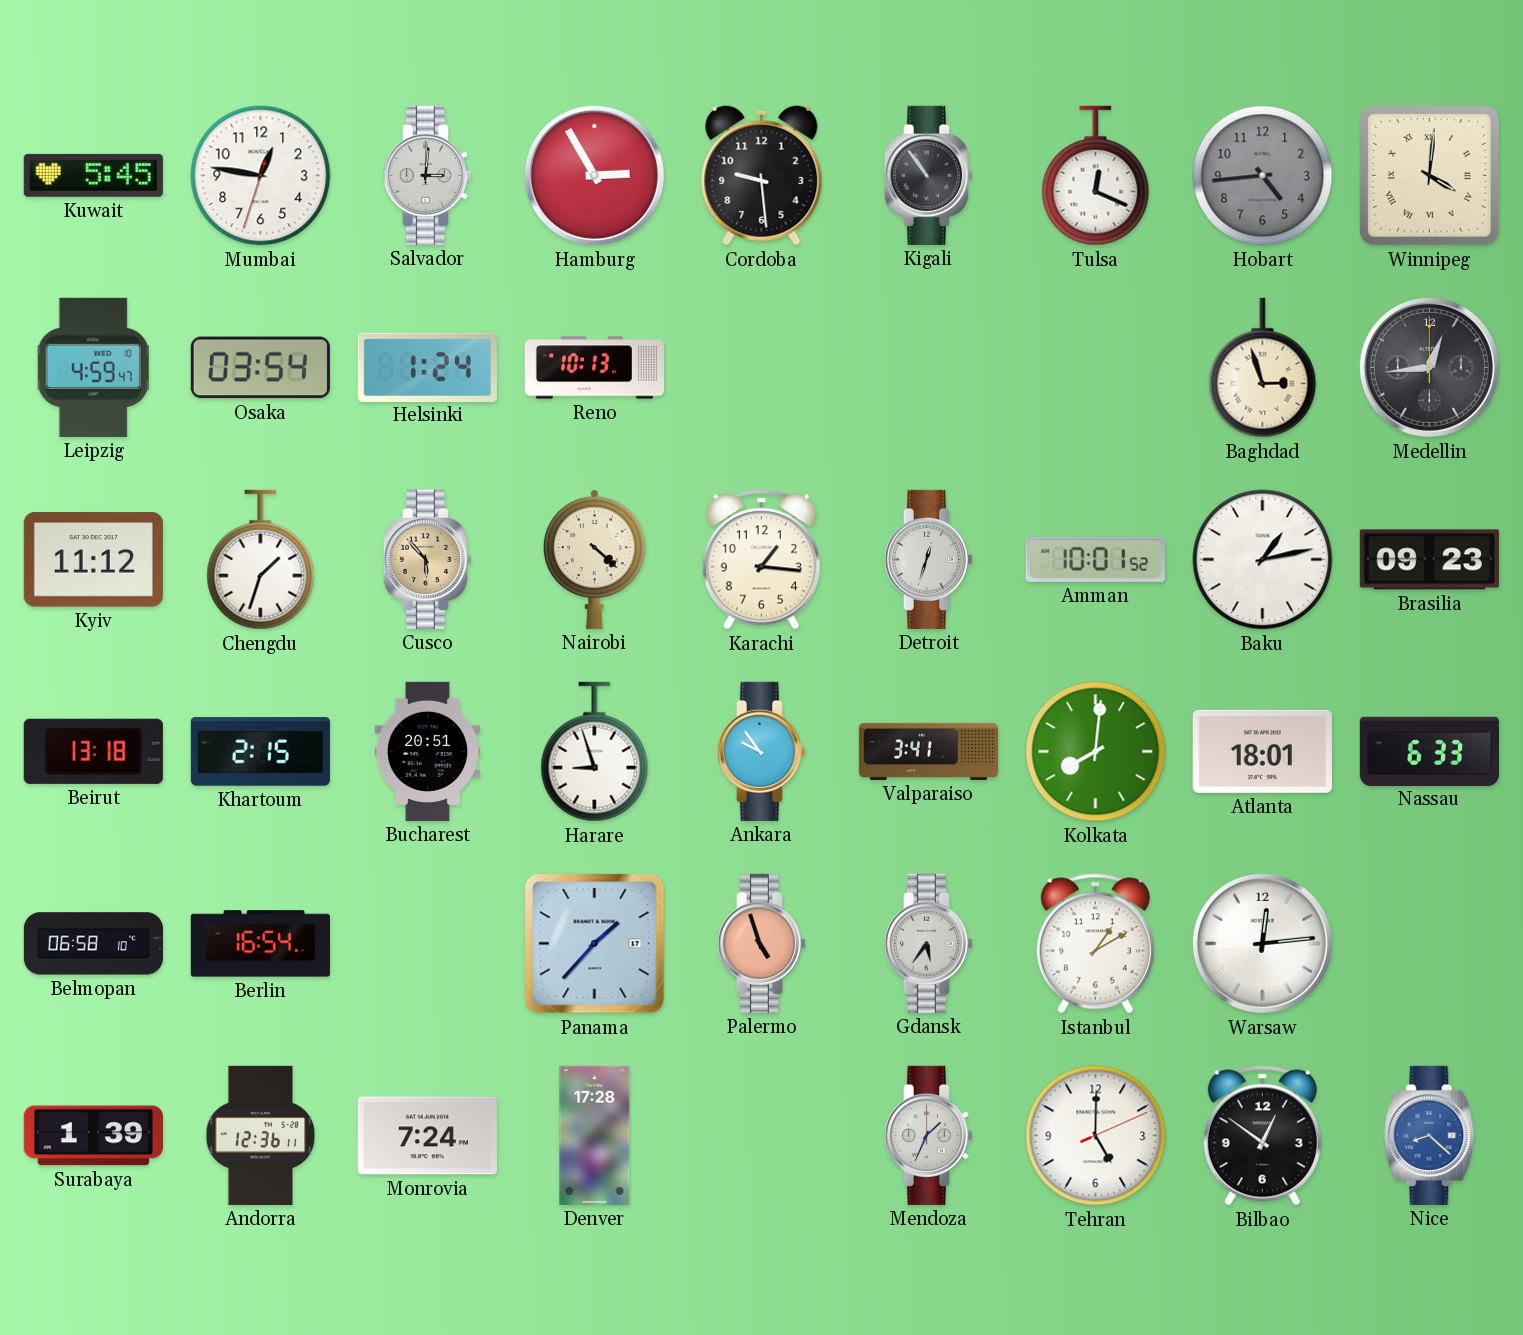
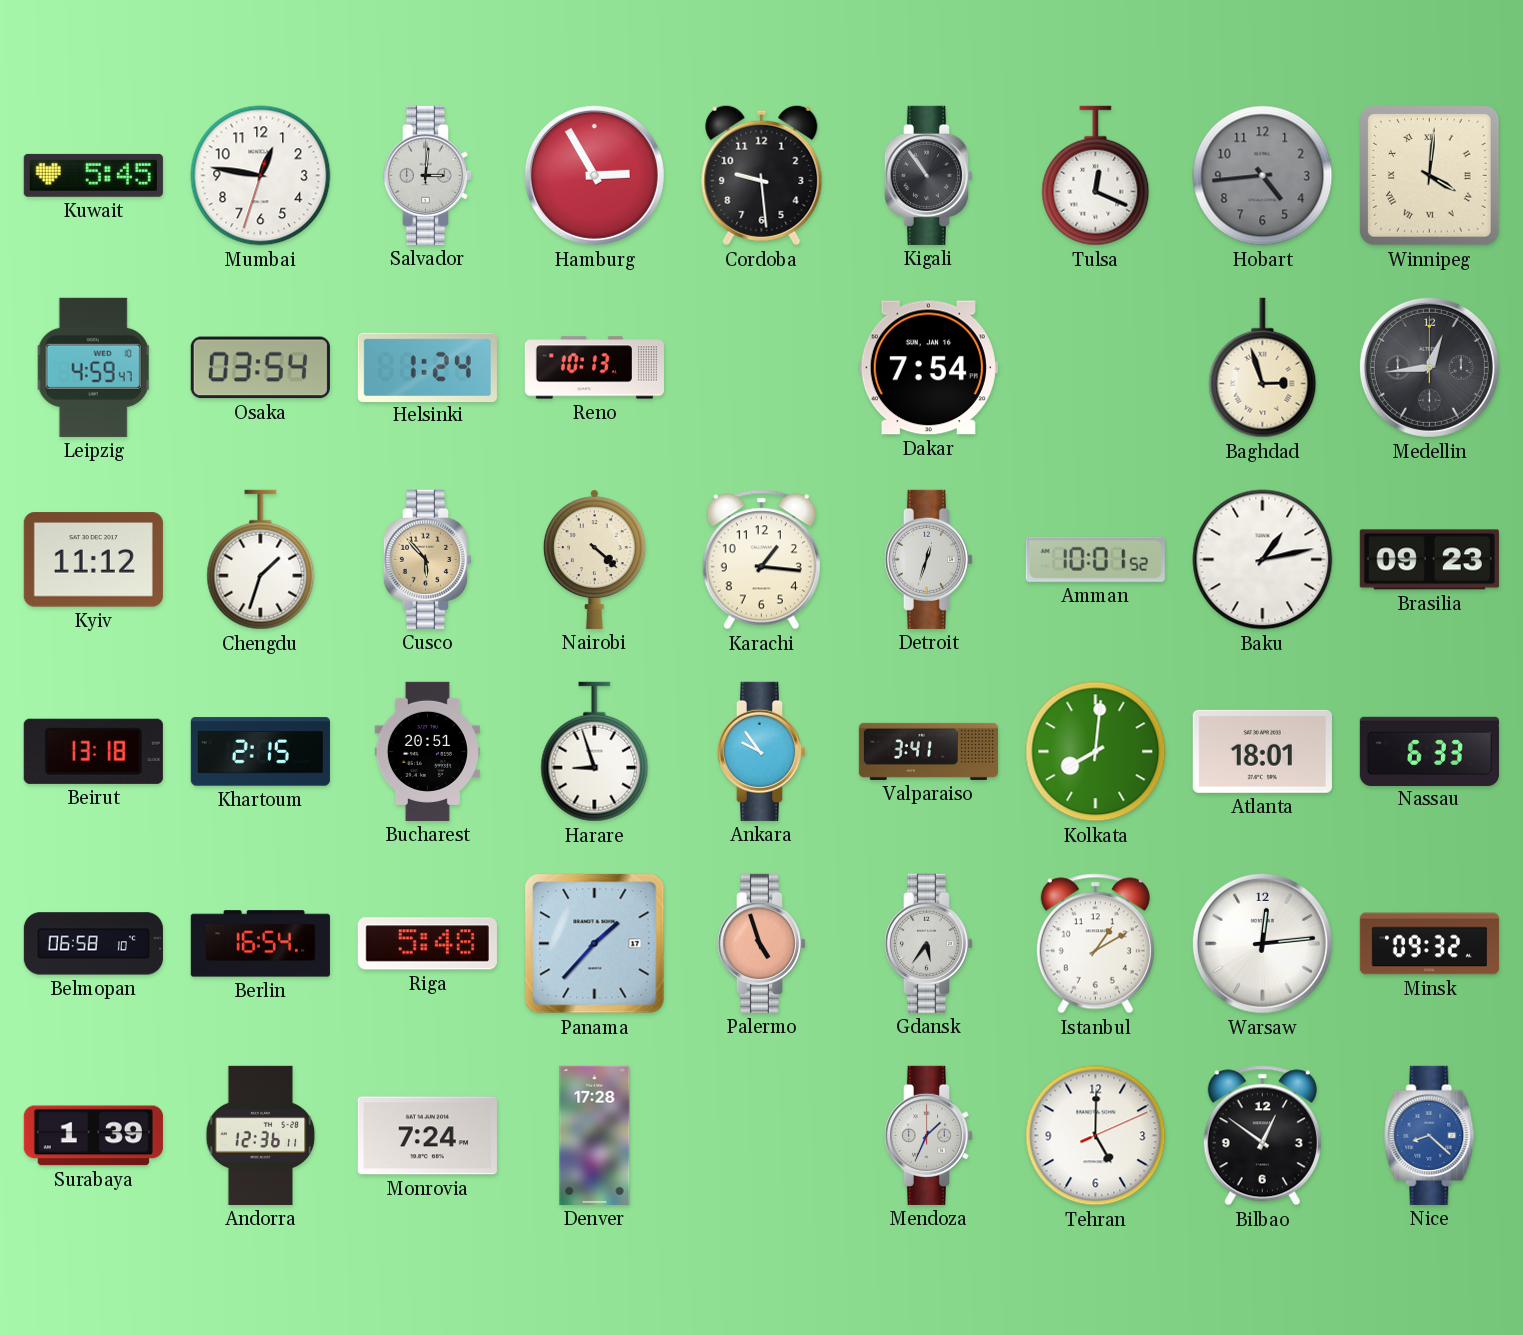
Dakar: none -> 7:54 (928, 368)
Riga: none -> 5:48 (427, 944)
Minsk: none -> 09:32 (1429, 944)
